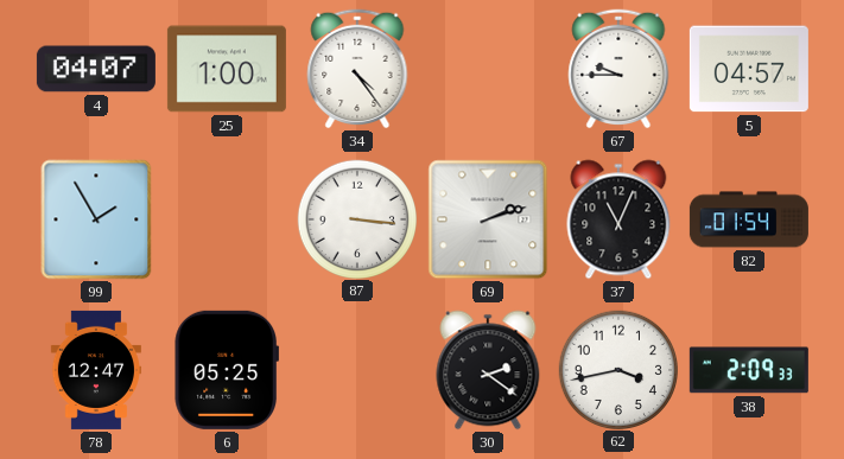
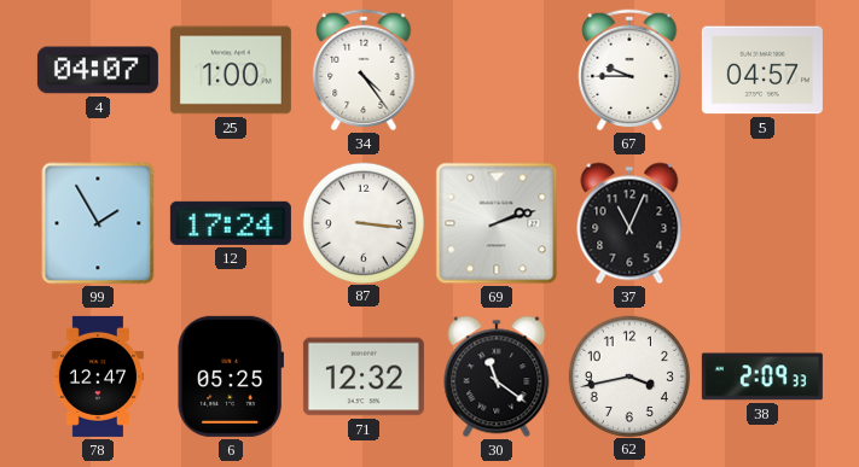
12: none -> 17:24 (231, 223)
82: 01:54 -> none (749, 219)
71: none -> 12:32 (364, 376)
30: 2:21 -> 11:21 (497, 376)
